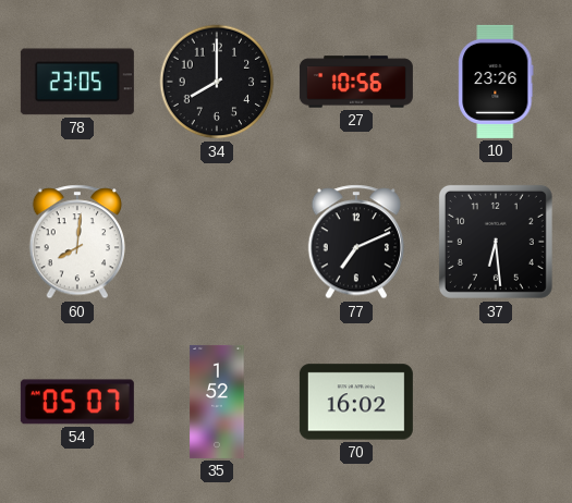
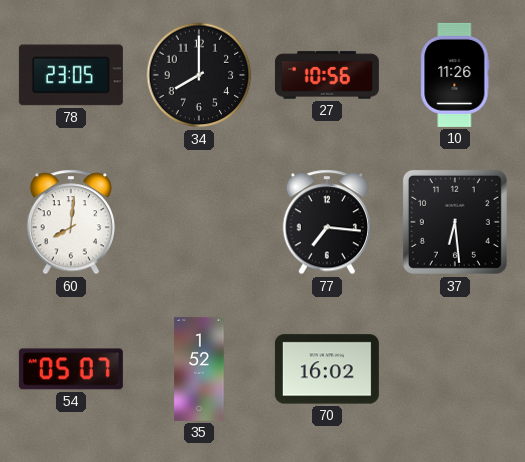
10: 23:26 -> 11:26 (455, 75)
77: 7:11 -> 7:16 (326, 222)
